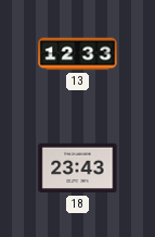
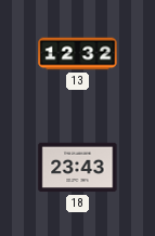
13: 12:33 -> 12:32 (78, 54)
